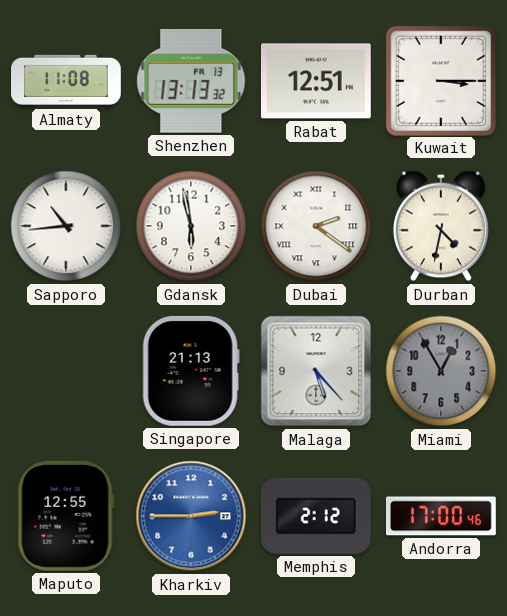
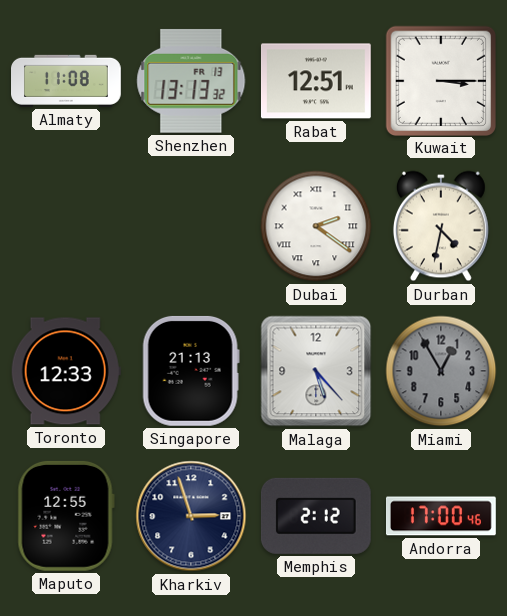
Sapporo: 10:44 -> none (66, 226)
Gdansk: 5:58 -> none (191, 226)
Toronto: none -> 12:33 (66, 371)
Kharkiv: 2:45 -> 2:57 (191, 516)
Kharkiv dial: blue -> navy (191, 516)
